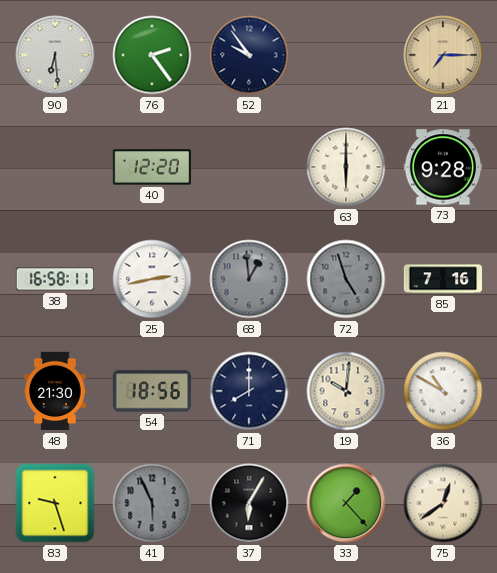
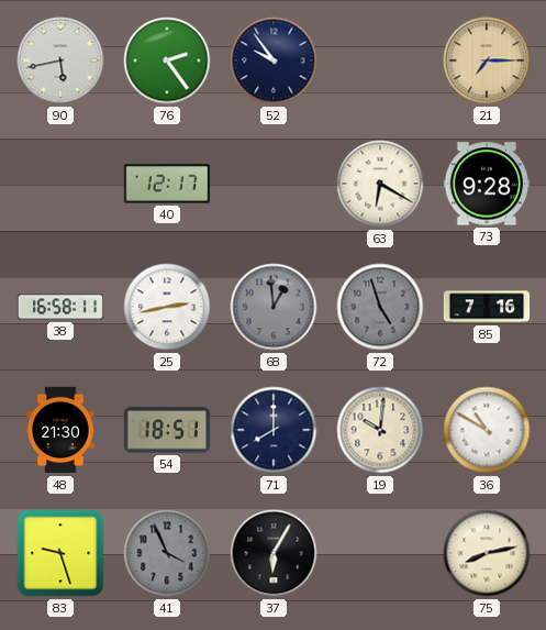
90: 6:29 -> 5:43 (60, 60)
40: 12:20 -> 12:17 (166, 184)
63: 6:00 -> 6:20 (380, 184)
54: 18:56 -> 18:51 (166, 430)
41: 5:56 -> 3:56 (167, 553)
33: 1:23 -> none (346, 503)
75: 12:39 -> 8:13 (487, 553)
